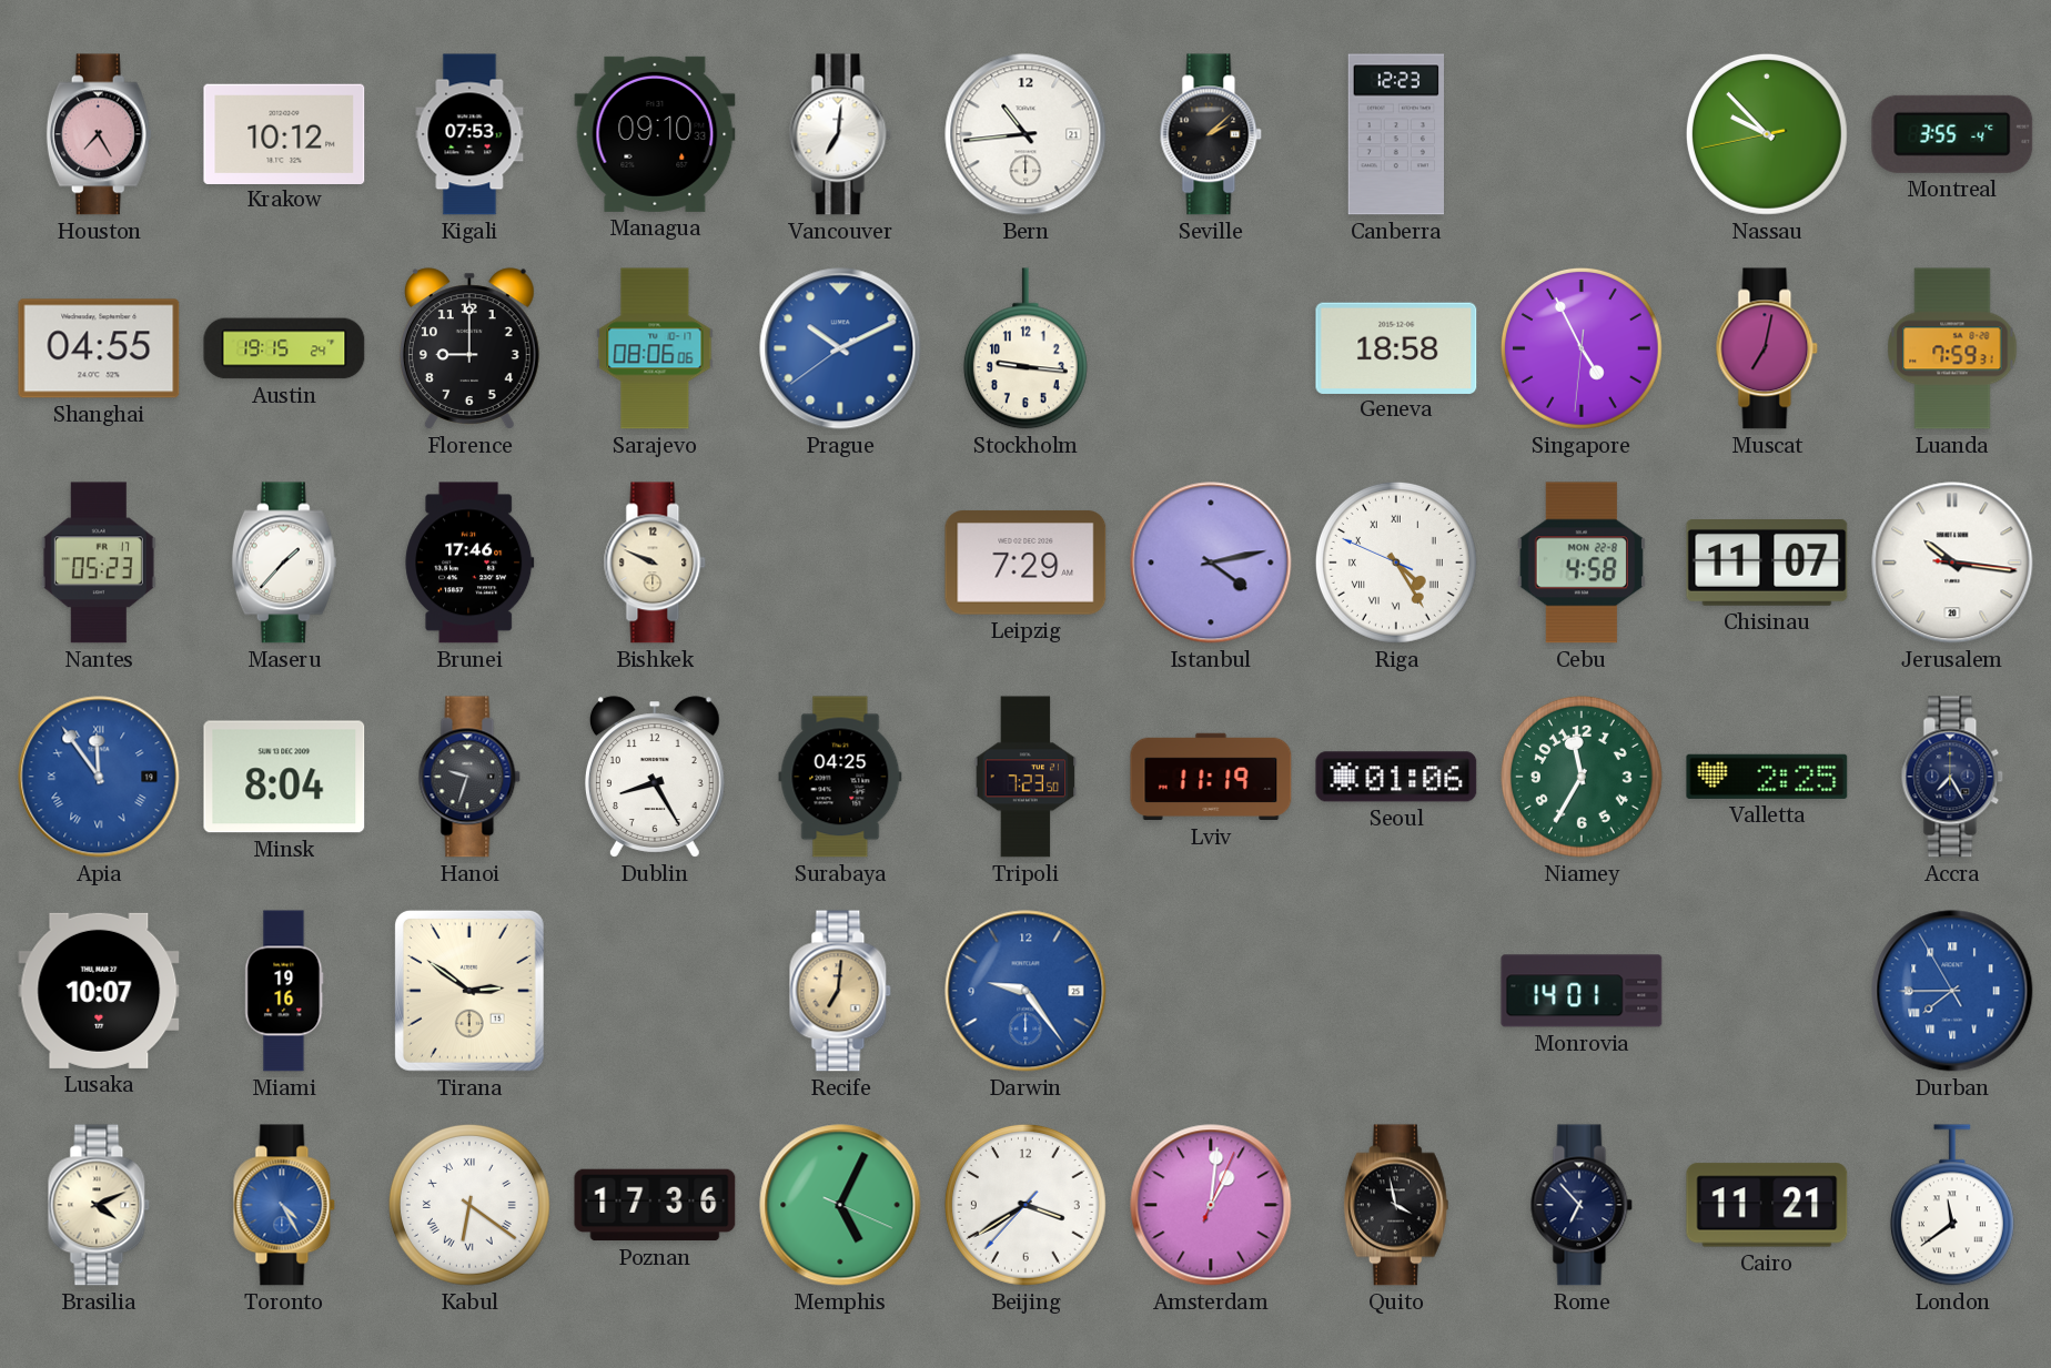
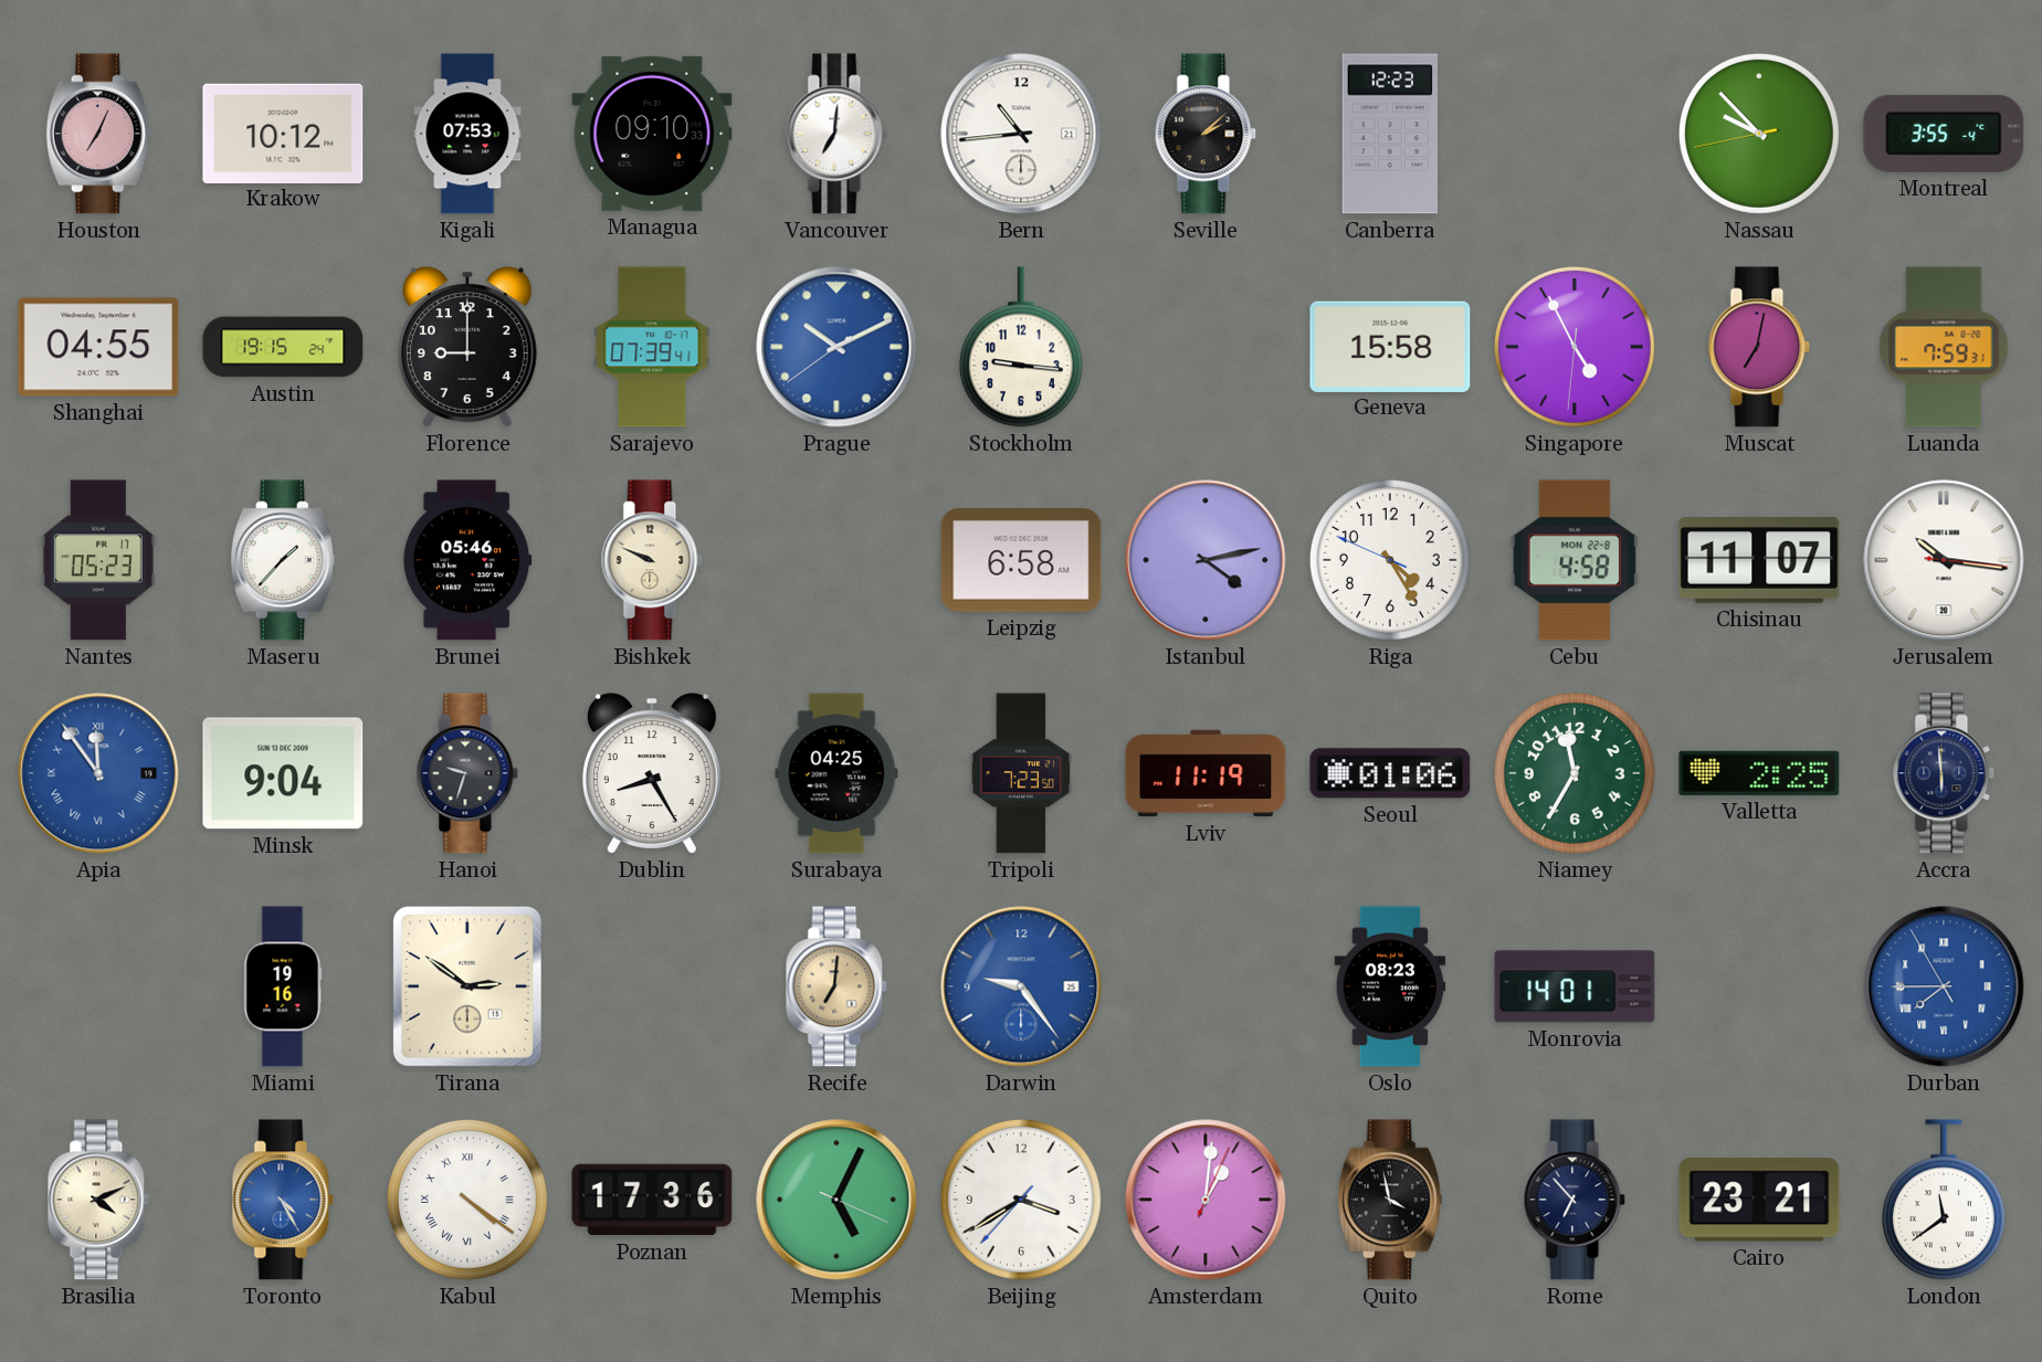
Houston: 7:25 -> 7:04 (98, 134)
Sarajevo: 08:06 -> 07:39 (652, 347)
Geneva: 18:58 -> 15:58 (1390, 346)
Brunei: 17:46 -> 05:46 (467, 560)
Leipzig: 7:29 -> 6:58 (1021, 560)
Riga numerals: Roman -> Arabic (1390, 560)
Minsk: 8:04 -> 9:04 (283, 773)
Accra: 7:25 -> 5:59 (1944, 773)
Lusaka: 10:07 -> none (99, 991)
Oslo: none -> 08:23 (1390, 986)
Kabul: 6:21 -> 4:21 (467, 1200)
Cairo: 11:21 -> 23:21 (1759, 1200)
